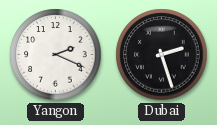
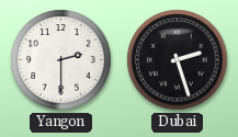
Yangon: 2:19 -> 2:30 (61, 60)
